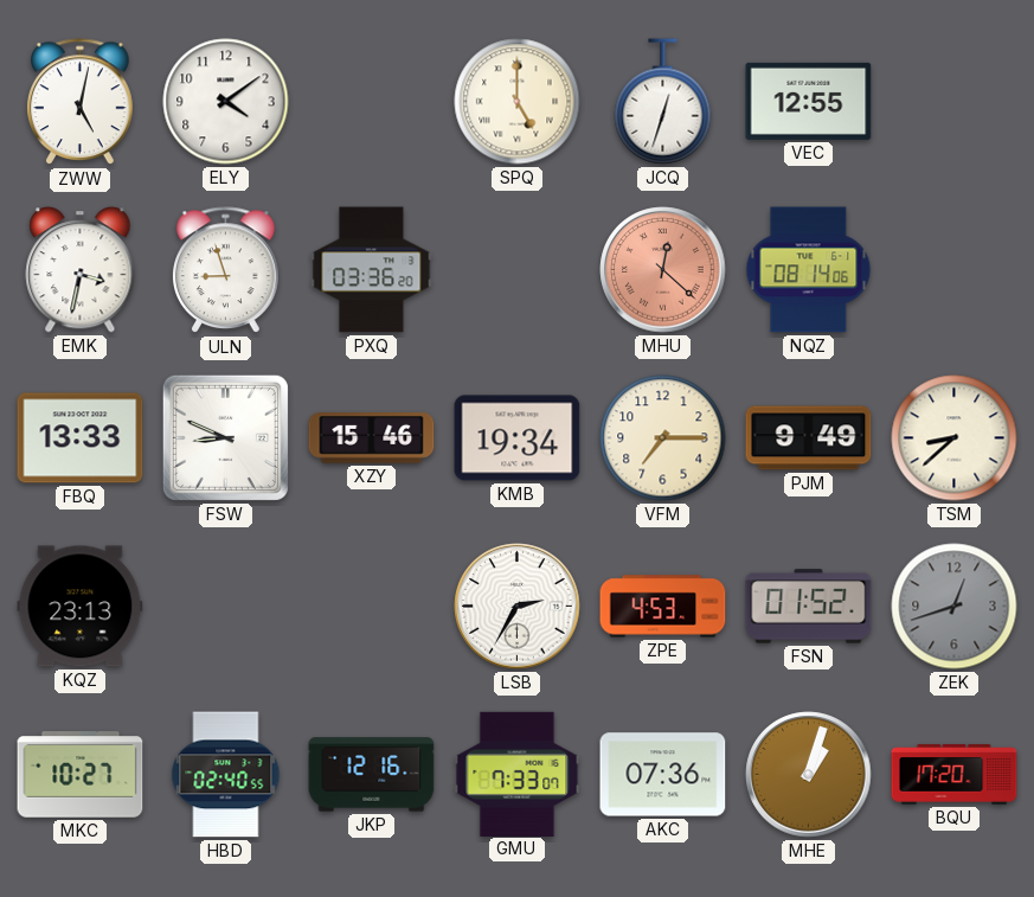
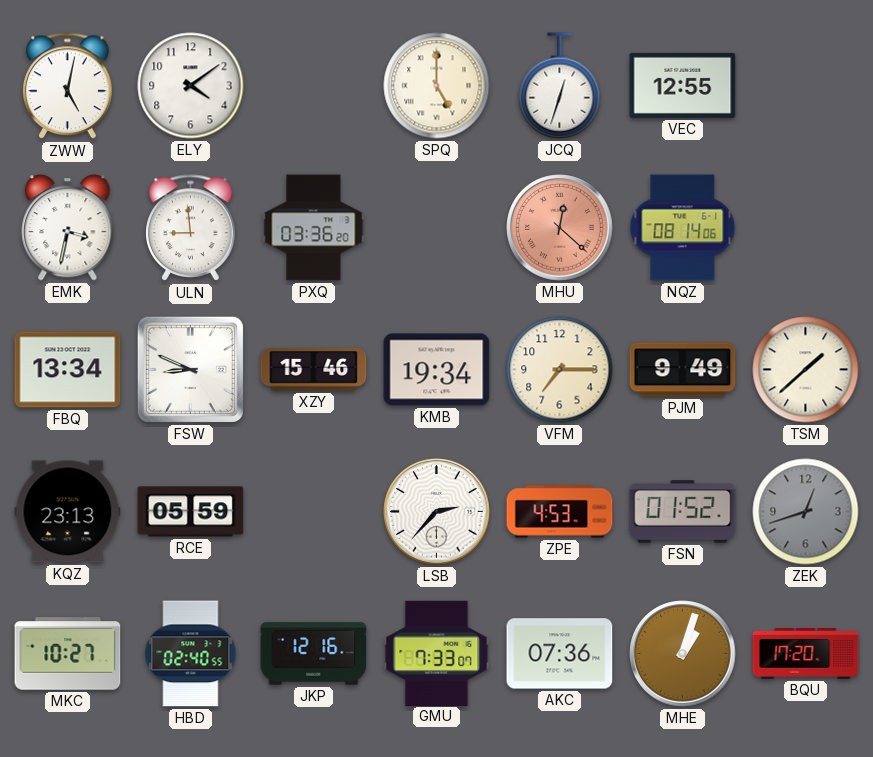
ULN: 8:57 -> 8:59 (191, 228)
FBQ: 13:33 -> 13:34 (68, 370)
TSM: 8:38 -> 1:38 (806, 370)
RCE: none -> 05:59 (191, 512)
LSB: 2:35 -> 2:37 (437, 512)
